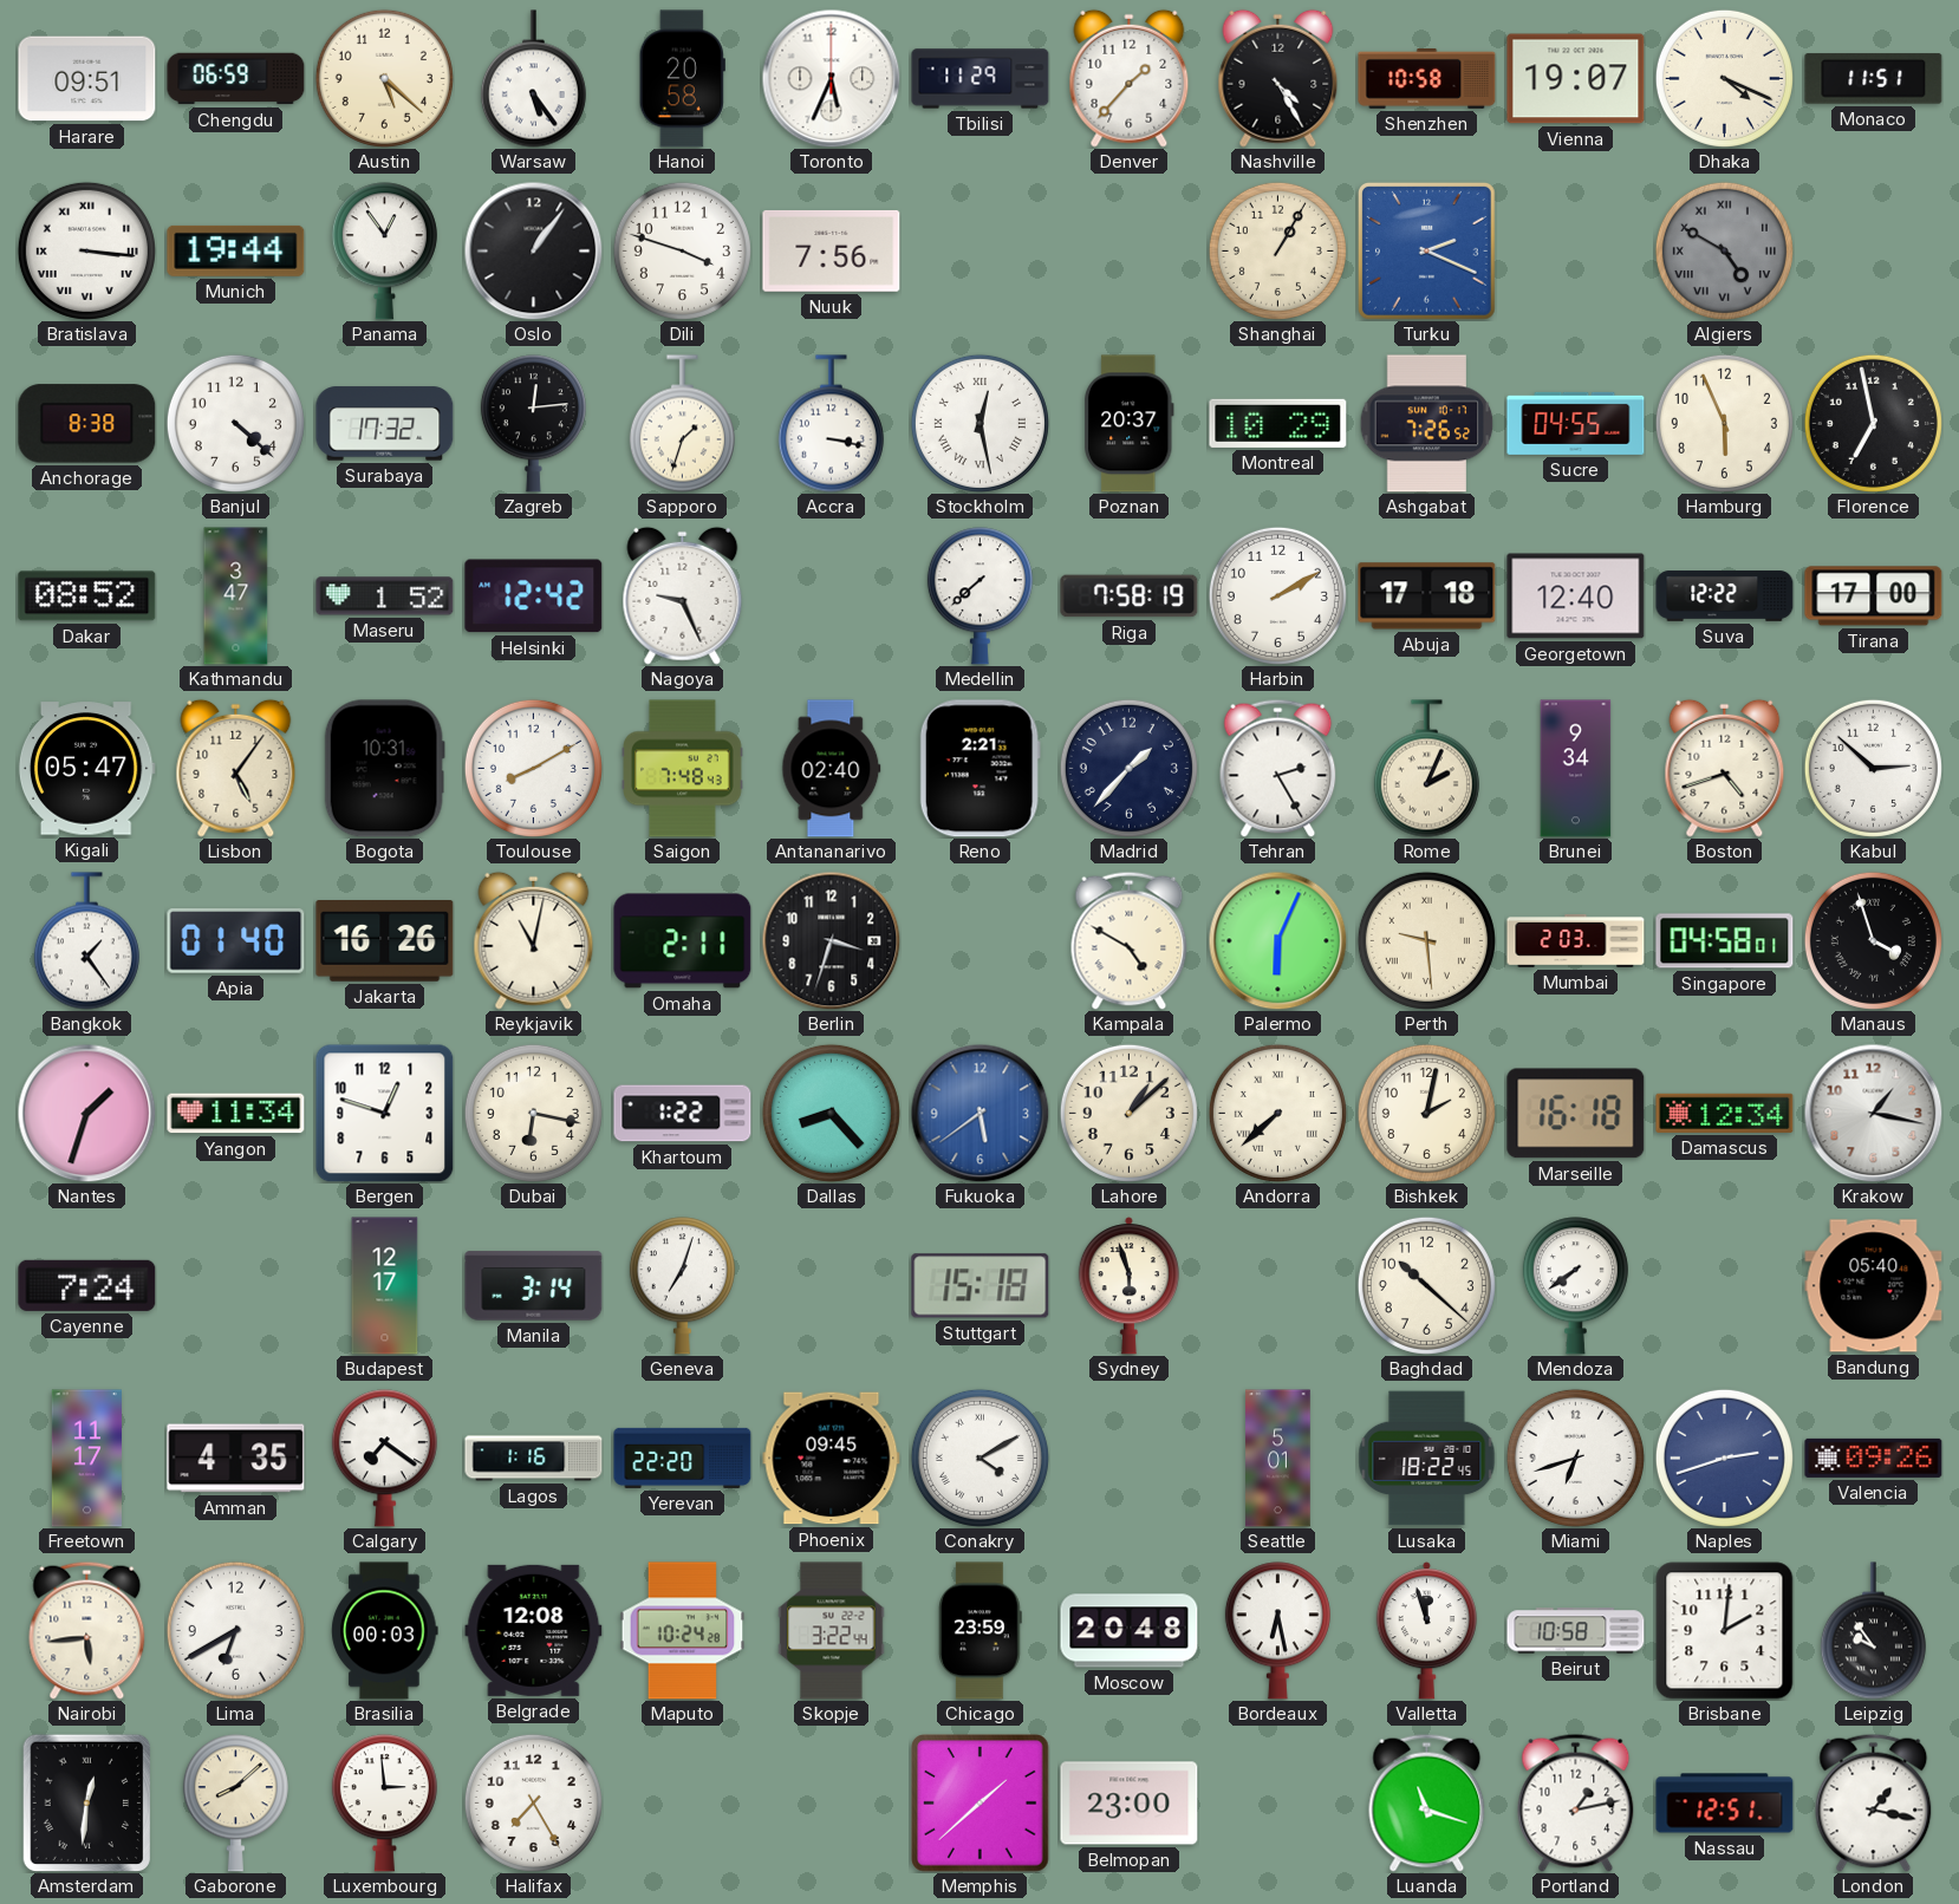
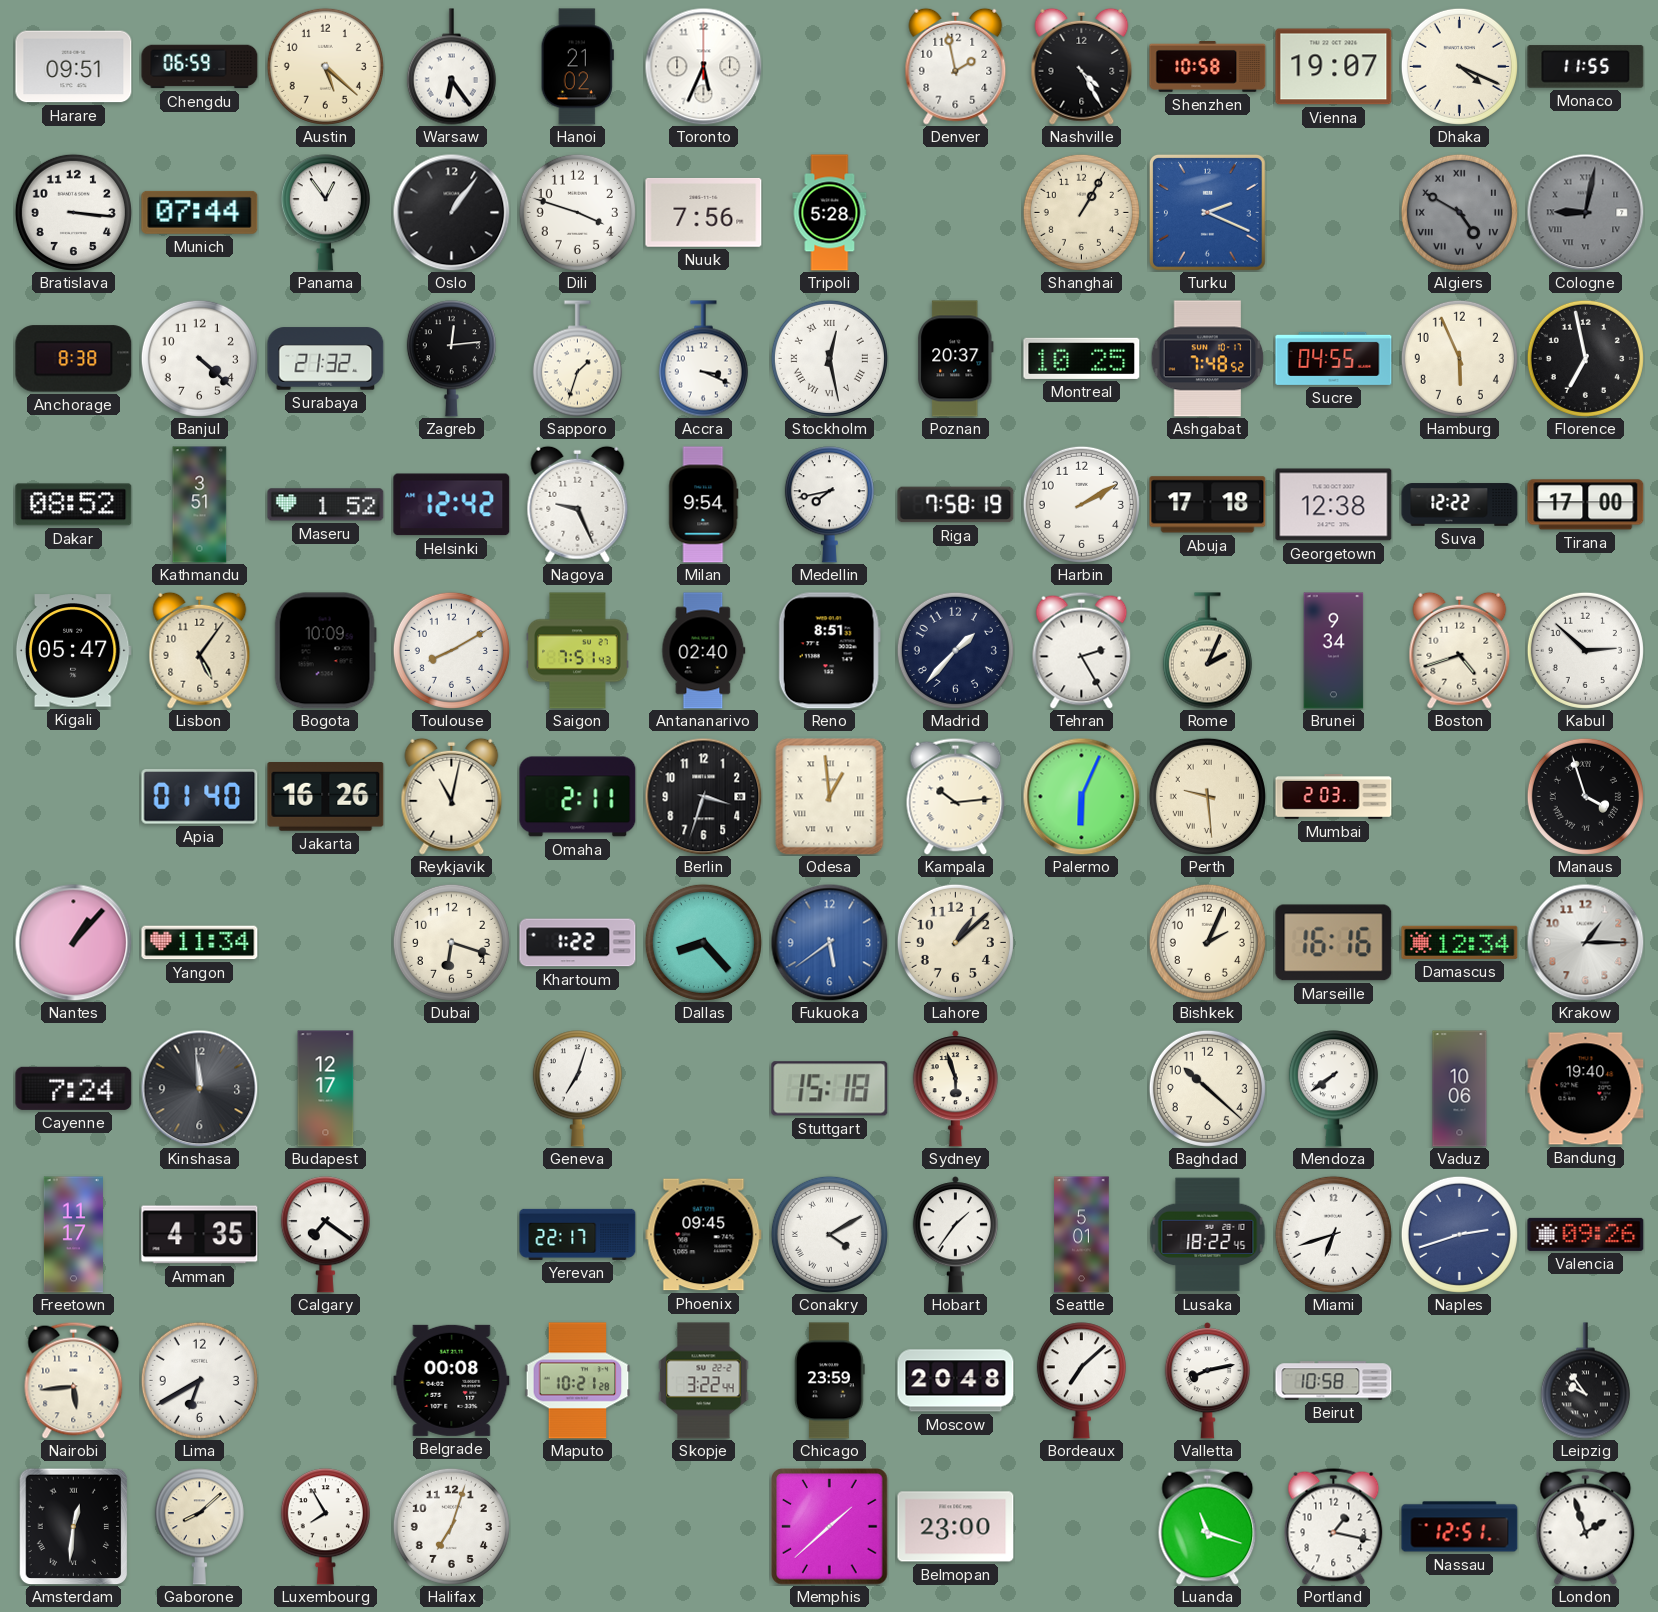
Warsaw: 5:24 -> 6:24 (451, 67)
Hanoi: 20:58 -> 21:02 (577, 67)
Tbilisi: 11:29 -> none (981, 79)
Denver: 1:37 -> 1:58 (956, 66)
Monaco: 11:51 -> 11:55 (1586, 67)
Bratislava numerals: Roman -> Arabic (73, 212)
Munich: 19:44 -> 07:44 (200, 212)
Tripoli: none -> 5:28 (830, 213)
Cologne: none -> 9:02 (1585, 212)
Surabaya: 17:32 -> 21:32 (326, 359)
Accra: 3:17 -> 3:19 (703, 359)
Montreal: 10:29 -> 10:25 (1082, 358)
Ashgabat: 7:26 -> 7:48 (1208, 359)
Kathmandu: 3:47 -> 3:51 (200, 505)
Milan: none -> 9:54 (704, 505)
Medellin: 7:38 -> 7:43 (829, 505)
Georgetown: 12:40 -> 12:38 (1334, 505)
Bogota: 10:31 -> 10:09 (325, 651)
Saigon: 7:48 -> 7:51 (578, 651)
Reno: 2:21 -> 8:51 (829, 651)
Bangkok: 1:24 -> none (86, 941)
Odesa: none -> 12:59 (830, 797)
Kampala: 4:50 -> 10:14 (956, 796)
Singapore: 04:58 -> none (1725, 941)
Nantes: 1:33 -> 1:07 (73, 942)
Bergen: 12:48 -> none (384, 1113)
Dubai: 6:17 -> 6:18 (451, 942)
Andorra: 7:38 -> none (1277, 1113)
Bishkek: 2:02 -> 2:04 (1207, 942)
Marseille: 16:18 -> 16:16 (1334, 943)
Krakow: 1:17 -> 1:15 (1585, 942)
Kinshasa: none -> 11:59 (199, 1088)
Manila: 3:14 -> none (534, 1286)
Vaduz: none -> 10:06 (1460, 1089)
Bandung: 05:40 -> 19:40 (1586, 1089)
Lagos: 1:16 -> none (534, 1459)
Yerevan: 22:20 -> 22:17 (578, 1234)
Hobart: none -> 1:36 (955, 1235)
Brasilia: 00:03 -> none (385, 1631)
Belgrade: 12:08 -> 00:08 (452, 1380)
Maputo: 10:24 -> 10:21 (578, 1381)
Bordeaux: 6:28 -> 7:08 (1081, 1381)
Valletta: 11:57 -> 8:13 (1207, 1381)
Brisbane: 2:01 -> none (1725, 1631)
Luxembourg: 2:59 -> 7:55 (325, 1527)
Halifax: 7:25 -> 7:03 (451, 1526)
Portland: 1:13 -> 1:17 (1334, 1526)
London: 1:17 -> 1:57 (1586, 1526)
